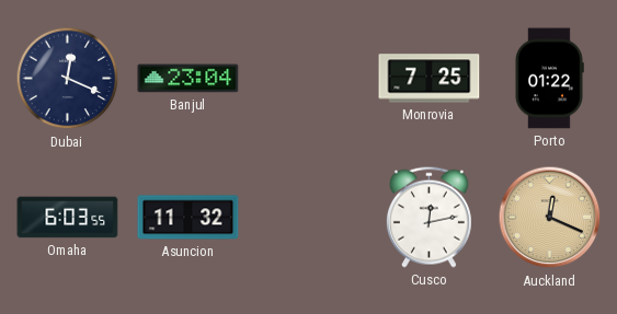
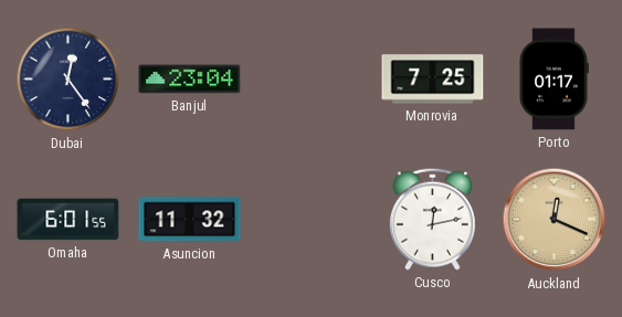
Dubai: 12:19 -> 12:24 (68, 80)
Porto: 01:22 -> 01:17 (554, 80)
Omaha: 6:03 -> 6:01 (68, 220)
